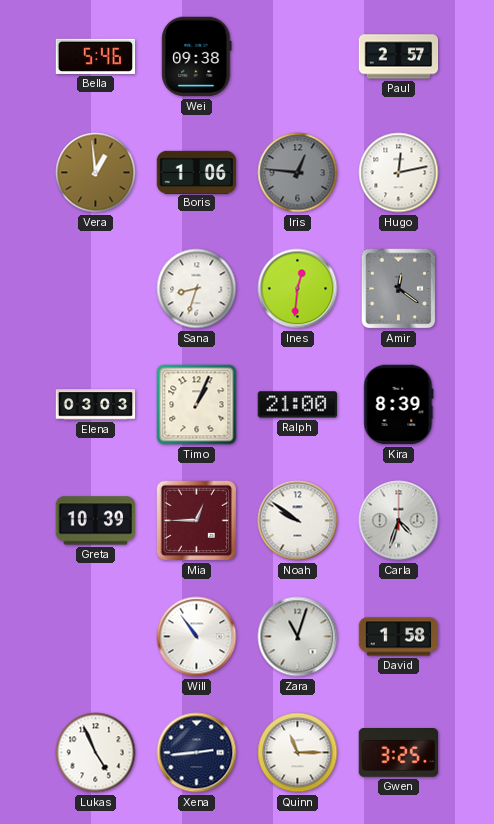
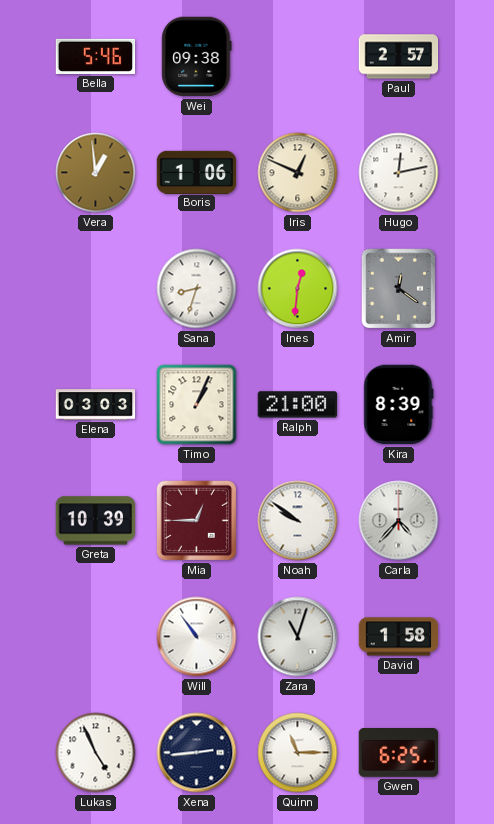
Iris: 12:46 -> 12:49 (298, 173)
Iris dial: grey -> cream (298, 173)
Carla: 4:33 -> 4:37 (399, 521)
Gwen: 3:25 -> 6:25 (399, 753)
